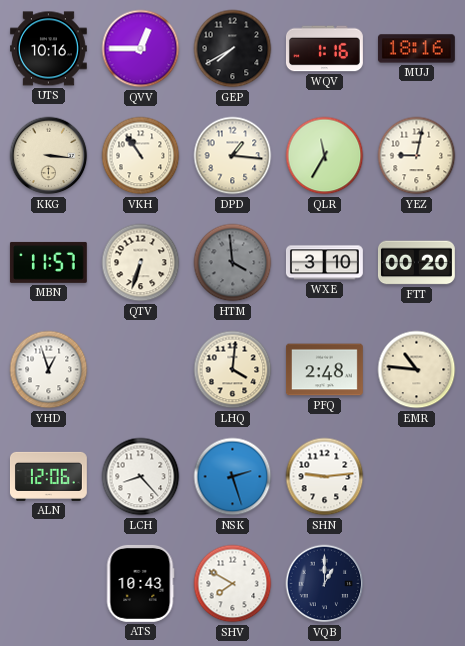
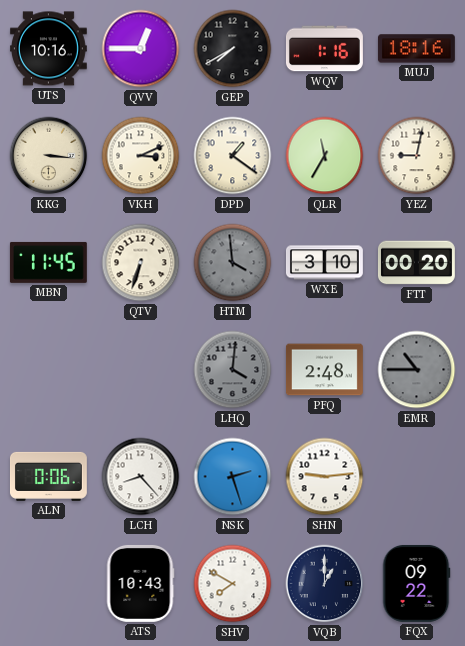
VKH: 10:54 -> 3:11 (141, 156)
DPD: 1:16 -> 1:21 (233, 156)
MBN: 11:57 -> 11:45 (48, 262)
YHD: 12:57 -> none (49, 370)
LHQ dial: cream -> grey (233, 370)
EMR: 10:46 -> 10:45 (417, 370)
EMR dial: cream -> grey (417, 370)
ALN: 12:06 -> 0:06 (48, 476)
FQX: none -> 09:22 (416, 583)
